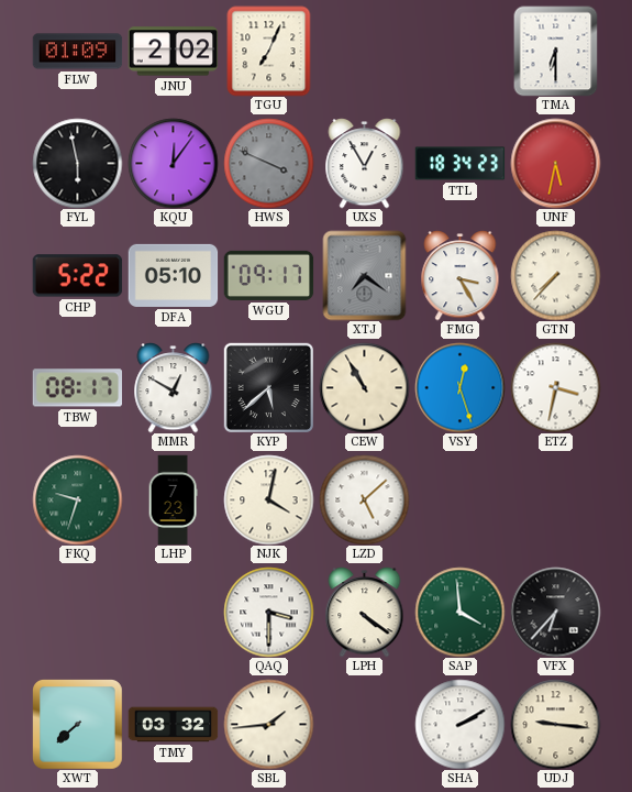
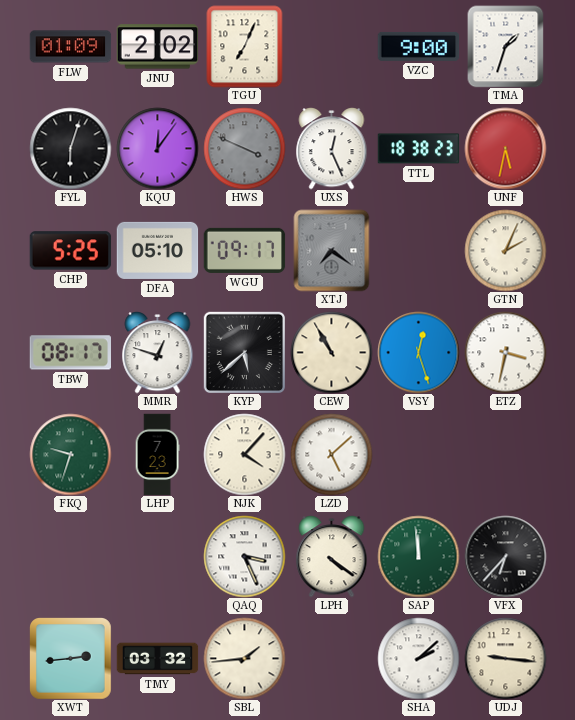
VZC: none -> 9:00 (418, 46)
TMA: 6:30 -> 1:33 (506, 46)
FYL: 5:58 -> 6:03 (70, 148)
UXS: 12:55 -> 12:26 (332, 149)
TTL: 18:34 -> 18:38 (418, 149)
CHP: 5:22 -> 5:25 (70, 251)
FMG: 3:25 -> none (461, 276)
GTN: 7:37 -> 2:04 (505, 250)
MMR: 12:50 -> 12:48 (158, 353)
NJK: 4:02 -> 4:07 (244, 454)
QAQ: 3:30 -> 3:26 (244, 556)
SAP: 3:59 -> 11:59 (418, 556)
XWT: 7:38 -> 2:44 (71, 659)
SHA: 2:10 -> 2:08 (418, 658)
